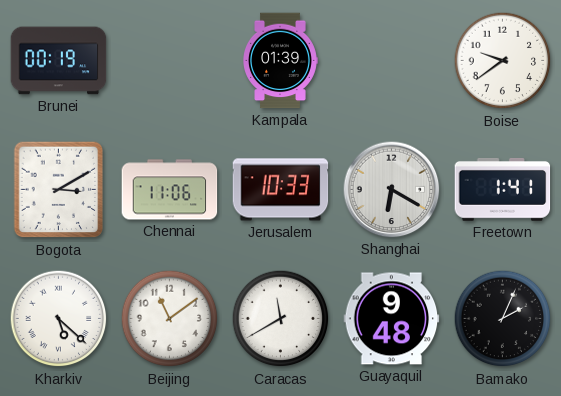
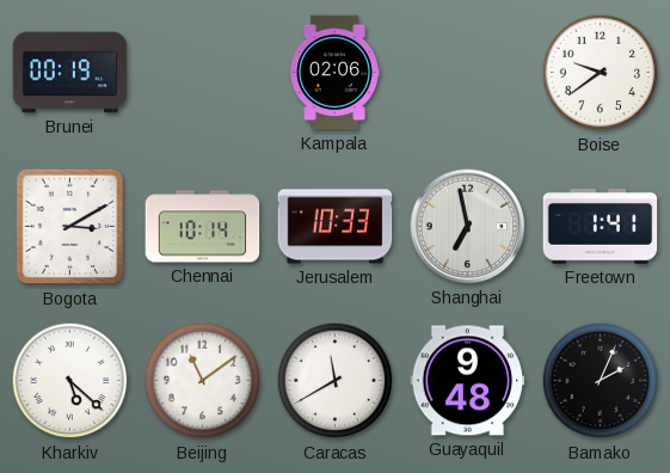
Kampala: 01:39 -> 02:06 (336, 73)
Chennai: 11:06 -> 10:14 (203, 227)
Shanghai: 6:20 -> 6:58 (468, 227)
